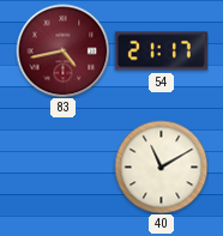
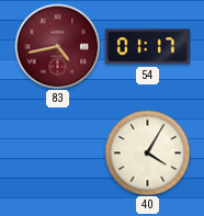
54: 21:17 -> 01:17 (147, 47)
40: 11:10 -> 4:05 (147, 152)
